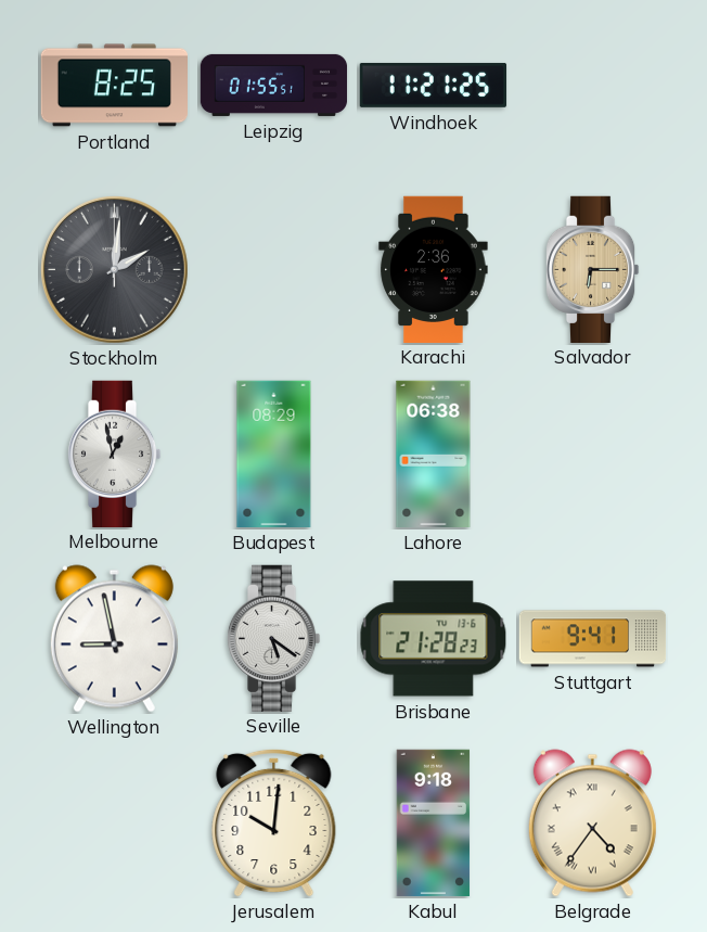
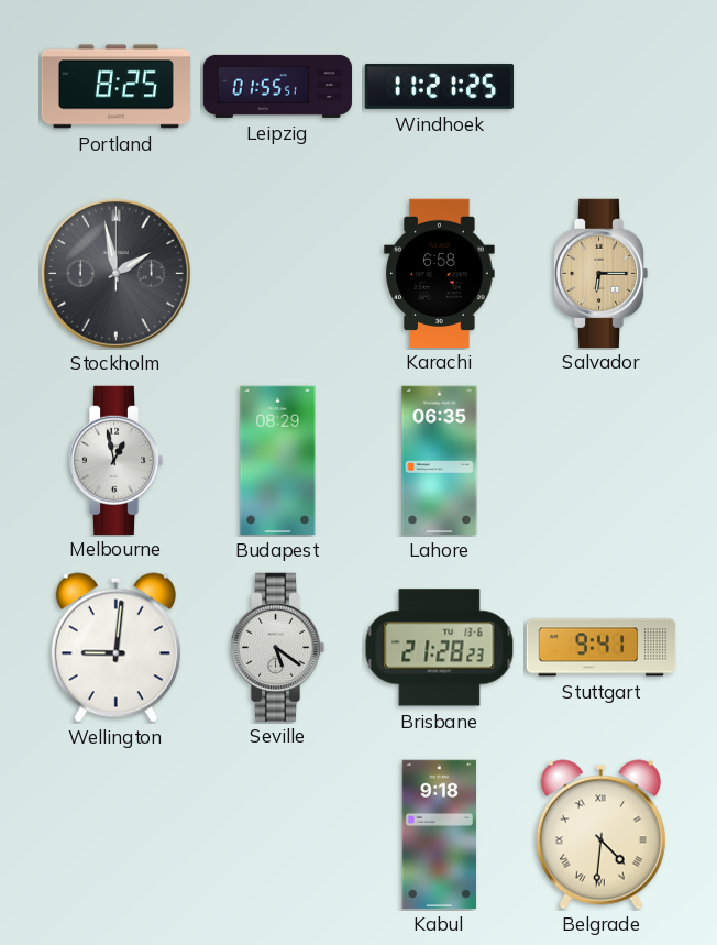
Stockholm: 2:01 -> 1:58 (117, 274)
Karachi: 2:36 -> 6:58 (440, 273)
Lahore: 06:38 -> 06:35 (440, 461)
Wellington: 8:58 -> 9:01 (115, 648)
Jerusalem: 10:01 -> none (274, 822)
Belgrade: 4:36 -> 4:31 (600, 835)
